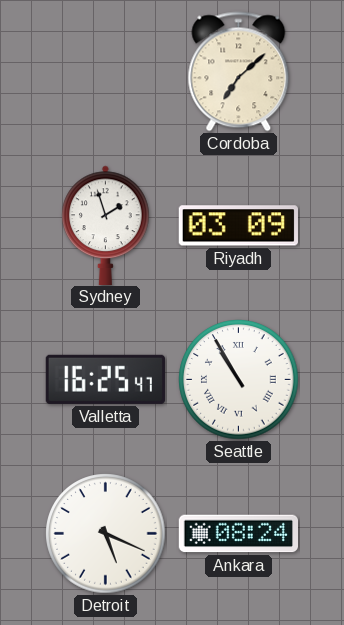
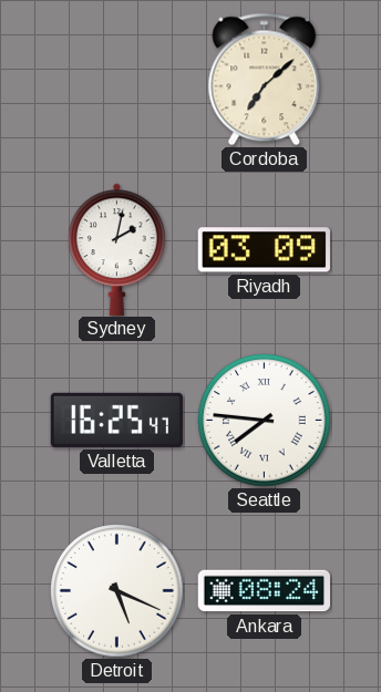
Sydney: 1:57 -> 2:02 (117, 249)
Seattle: 10:55 -> 7:46 (265, 421)
